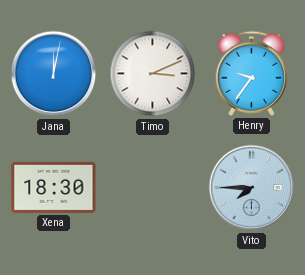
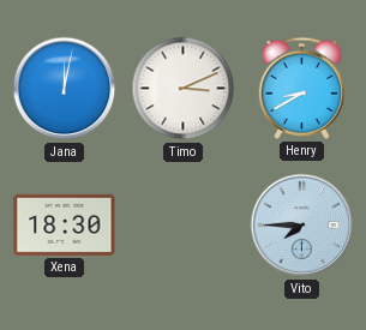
Henry: 9:36 -> 8:40 (301, 88)
